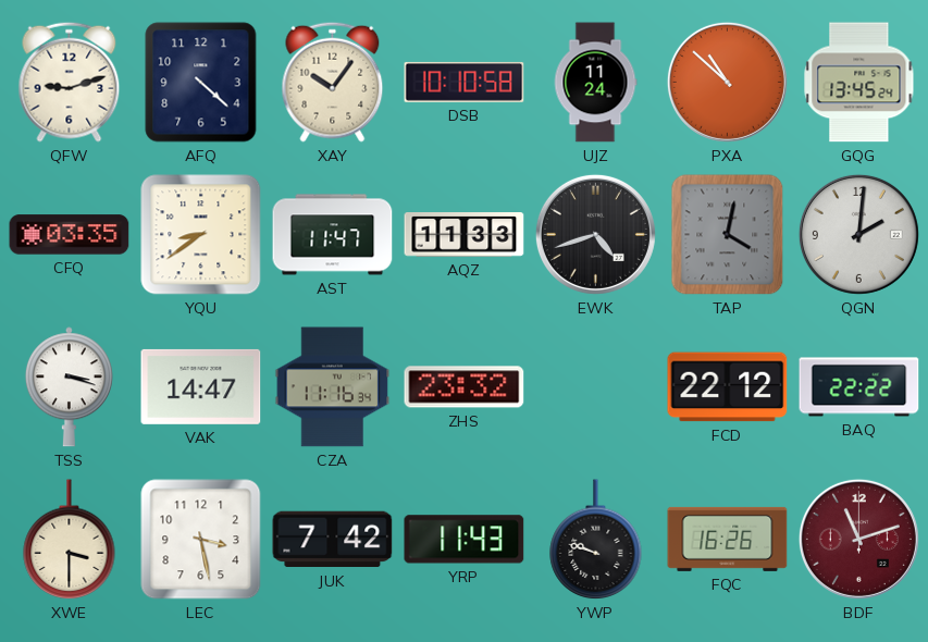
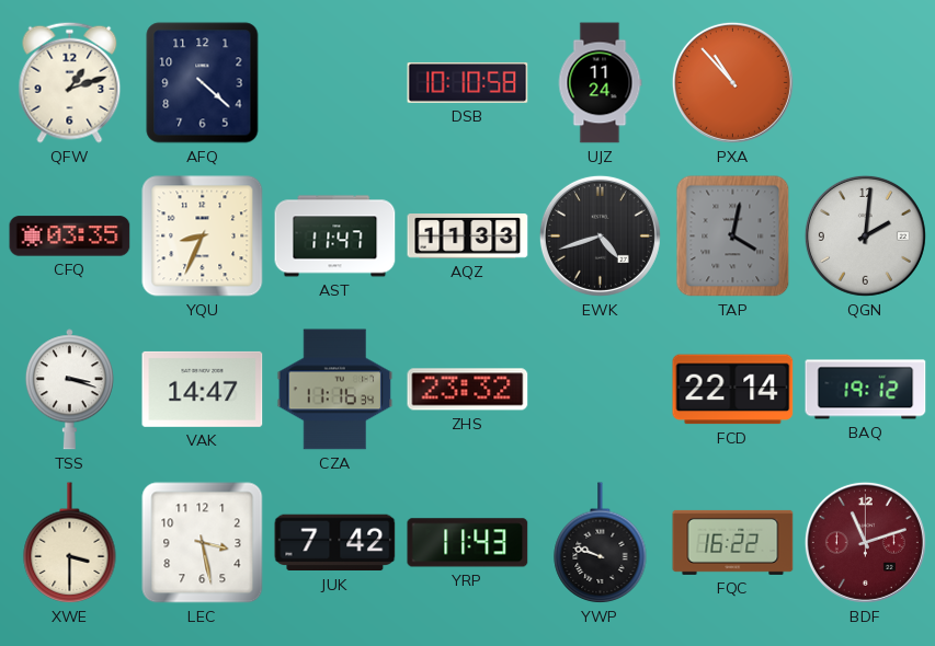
QFW: 9:12 -> 1:12 (70, 82)
XAY: 10:06 -> none (333, 82)
PXA: 10:52 -> 10:53 (732, 82)
GQG: 13:45 -> none (859, 83)
YQU: 8:39 -> 8:34 (203, 237)
FCD: 22:12 -> 22:14 (733, 390)
BAQ: 22:22 -> 19:12 (866, 390)
FQC: 16:26 -> 16:22 (733, 542)
